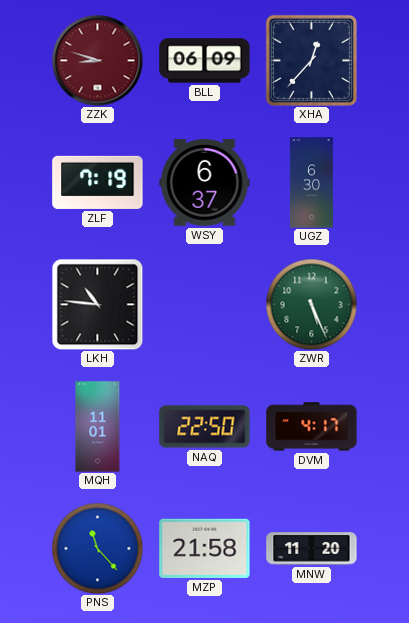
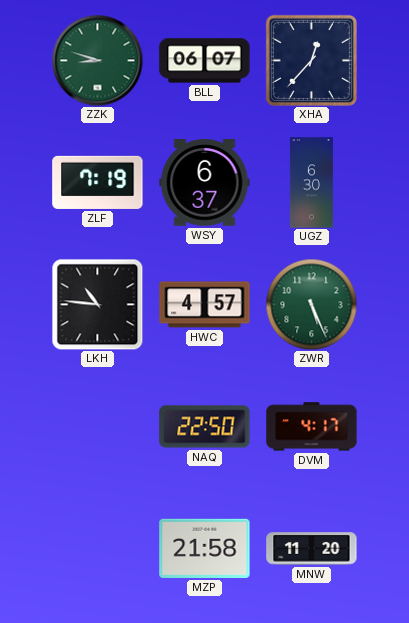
ZZK dial: burgundy -> green (97, 60)
BLL: 06:09 -> 06:07 (205, 61)
HWC: none -> 4:57 (205, 305)
MQH: 11:01 -> none (98, 427)
PNS: 11:23 -> none (97, 548)
